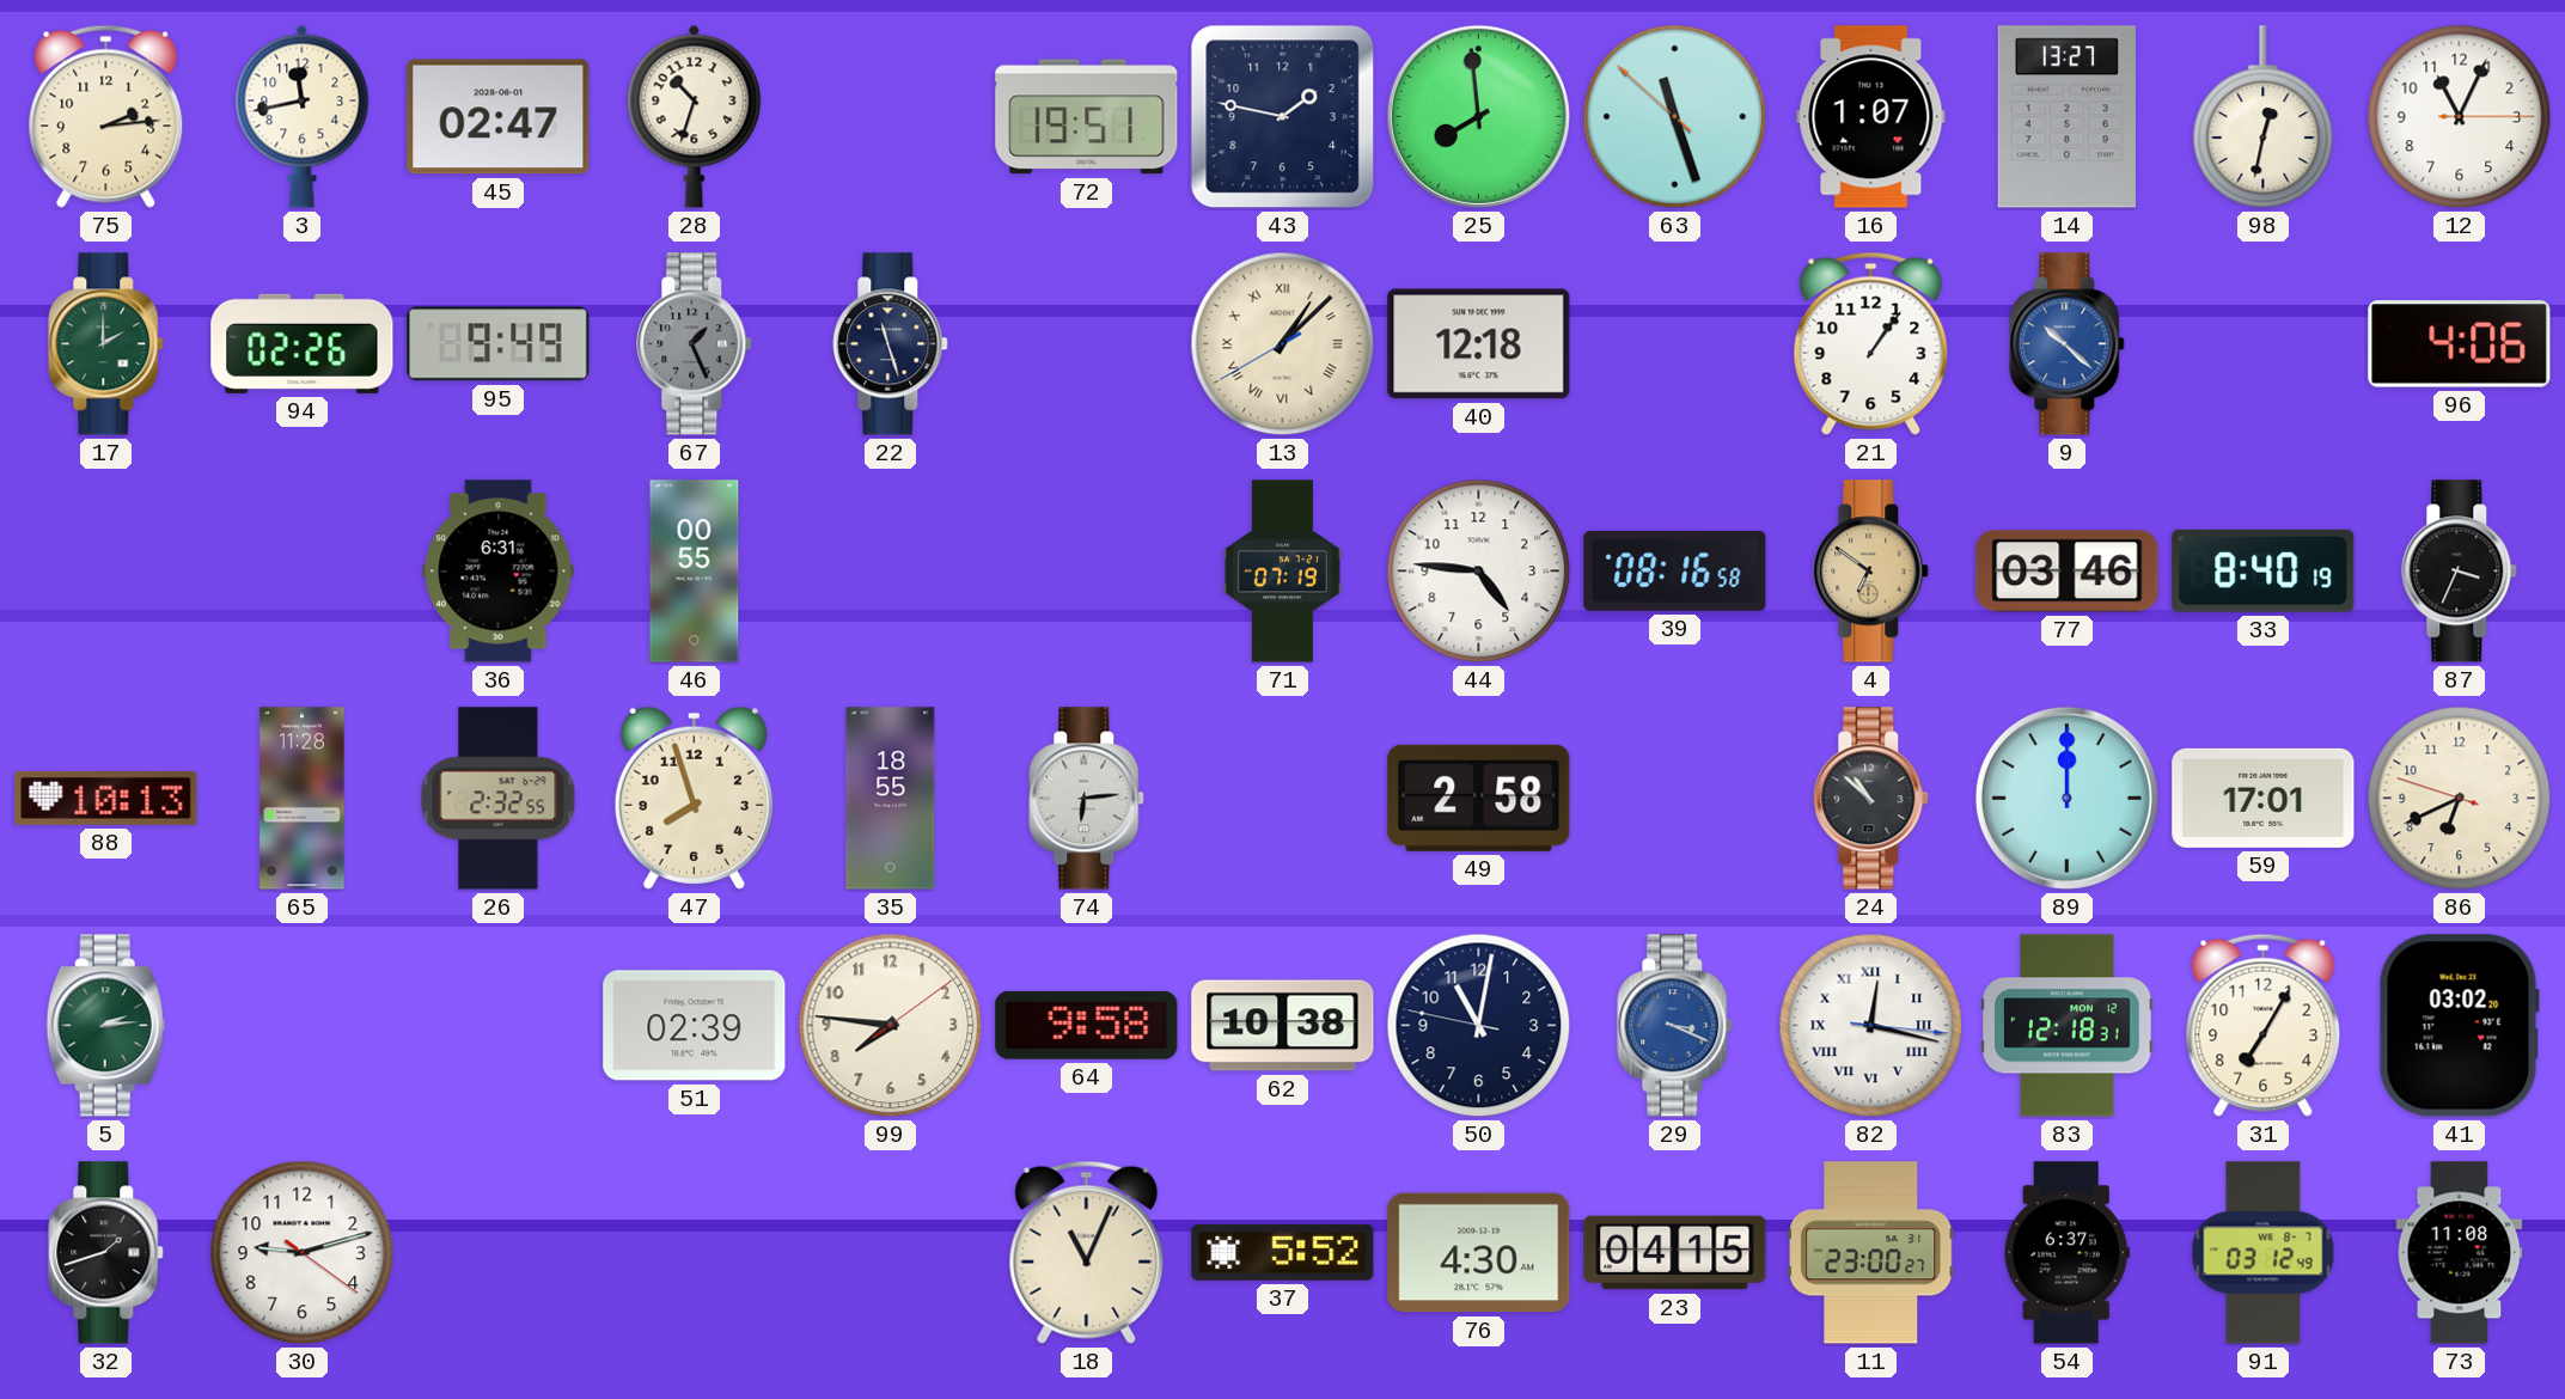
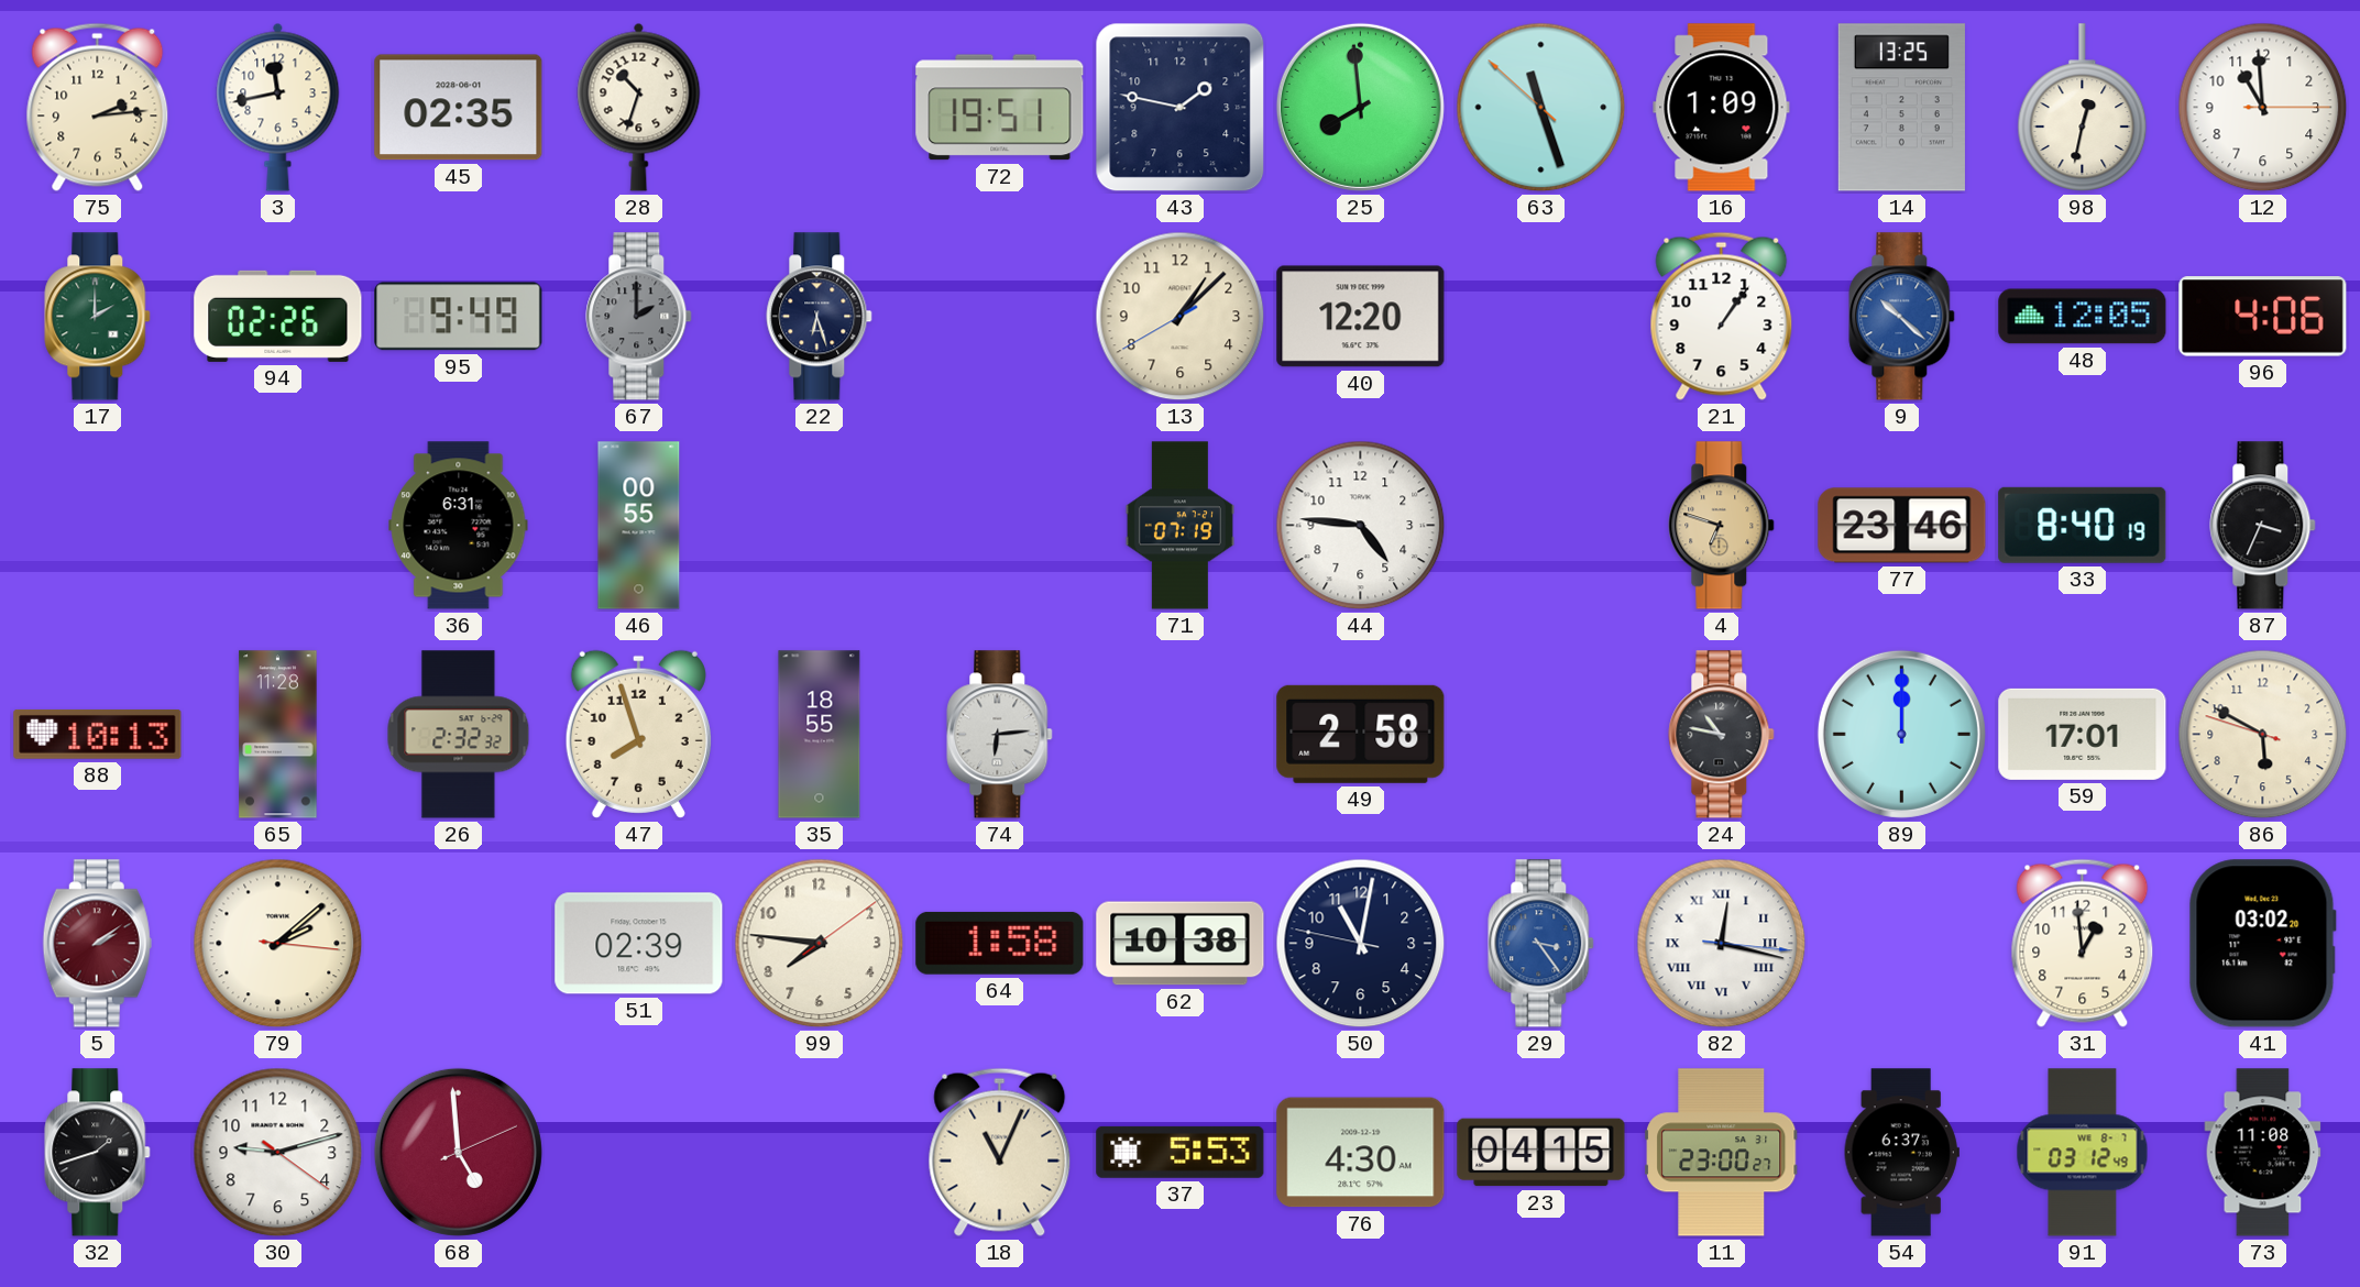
45: 02:47 -> 02:35 (459, 108)
16: 1:07 -> 1:09 (1722, 108)
14: 13:27 -> 13:25 (1901, 108)
12: 11:04 -> 10:59 (2263, 108)
67: 1:26 -> 2:00 (639, 317)
22: 11:27 -> 6:27 (820, 317)
13 numerals: Roman -> Arabic (1181, 317)
40: 12:18 -> 12:20 (1361, 317)
48: none -> 12:05 (2083, 317)
39: 08:16 -> none (1675, 570)
4: 6:51 -> 6:48 (1722, 526)
77: 03:46 -> 23:46 (1902, 526)
26: 2:32:55 -> 2:32:32 (459, 735)
24: 10:52 -> 10:47 (1722, 735)
86: 6:40 -> 5:49 (2263, 735)
5: 2:14 -> 2:09 (97, 944)
5 dial: green -> burgundy (97, 944)
79: none -> 2:08 (278, 944)
64: 9:58 -> 1:58 (1000, 943)
29: 3:19 -> 3:24 (1541, 944)
83: 12:18 -> none (2068, 1026)
31: 7:05 -> 12:59 (2083, 943)
68: none -> 4:59 (458, 1152)
37: 5:52 -> 5:53 (1181, 1152)
